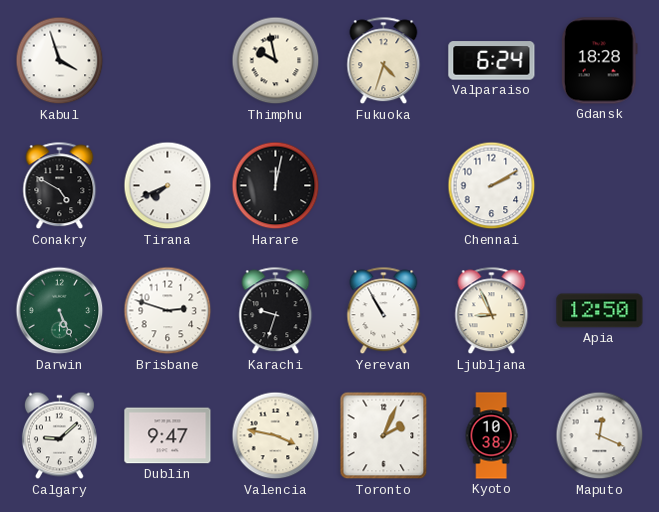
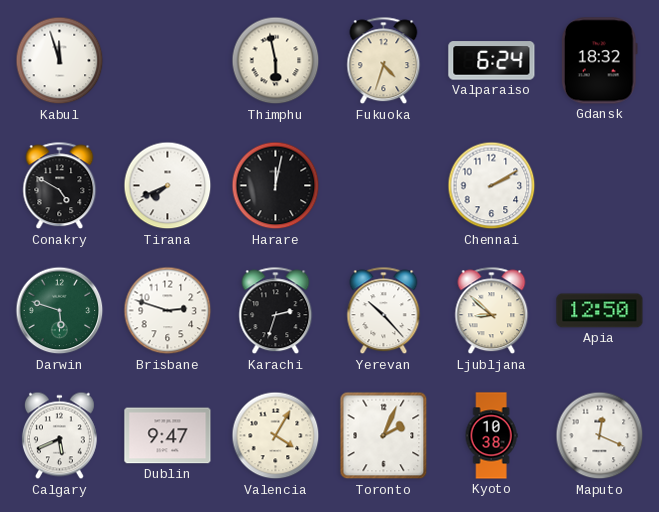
Kabul: 3:57 -> 11:57 (60, 61)
Thimphu: 9:58 -> 5:58 (276, 61)
Gdansk: 18:28 -> 18:32 (599, 61)
Darwin: 5:26 -> 5:48 (60, 311)
Karachi: 9:33 -> 2:33 (276, 311)
Yerevan: 10:55 -> 10:23 (384, 311)
Ljubljana: 8:56 -> 8:52 (492, 311)
Calgary: 9:08 -> 5:41 (59, 436)
Valencia: 3:47 -> 4:05 (276, 436)
